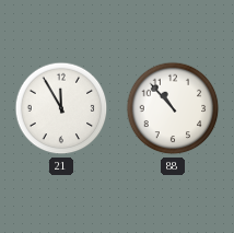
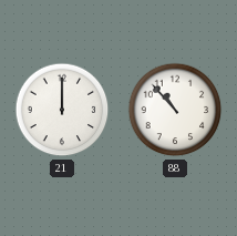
21: 11:55 -> 12:00 (62, 110)
